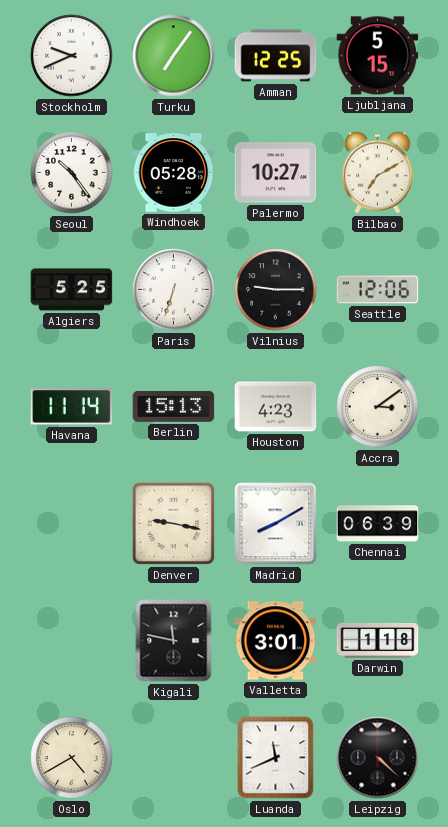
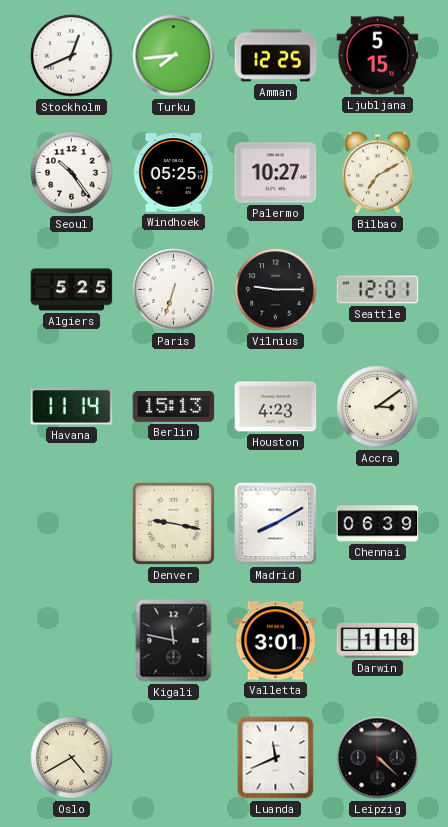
Stockholm: 9:41 -> 12:41 (72, 56)
Turku: 7:06 -> 7:44 (174, 56)
Windhoek: 05:28 -> 05:25 (174, 173)
Seattle: 12:06 -> 12:01 (378, 290)
